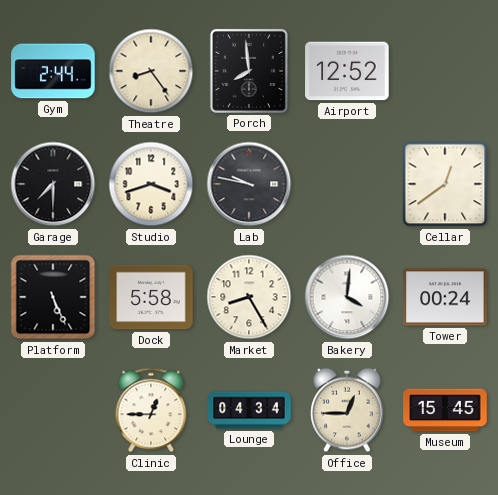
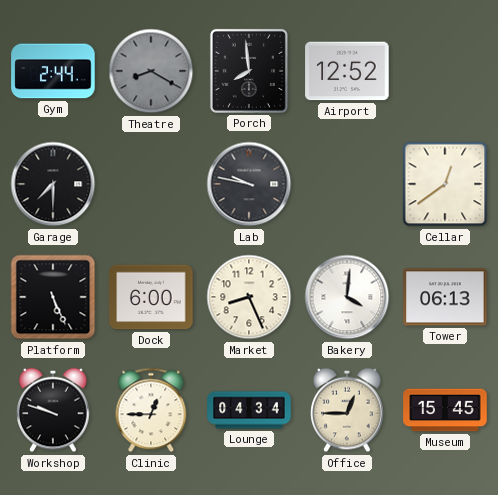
Theatre: 8:24 -> 8:20 (151, 71)
Theatre dial: cream -> grey (151, 71)
Studio: 3:42 -> none (151, 184)
Dock: 5:58 -> 6:00 (151, 297)
Market: 8:25 -> 8:26 (249, 297)
Tower: 00:24 -> 06:13 (445, 297)
Workshop: none -> 9:48 (53, 410)
